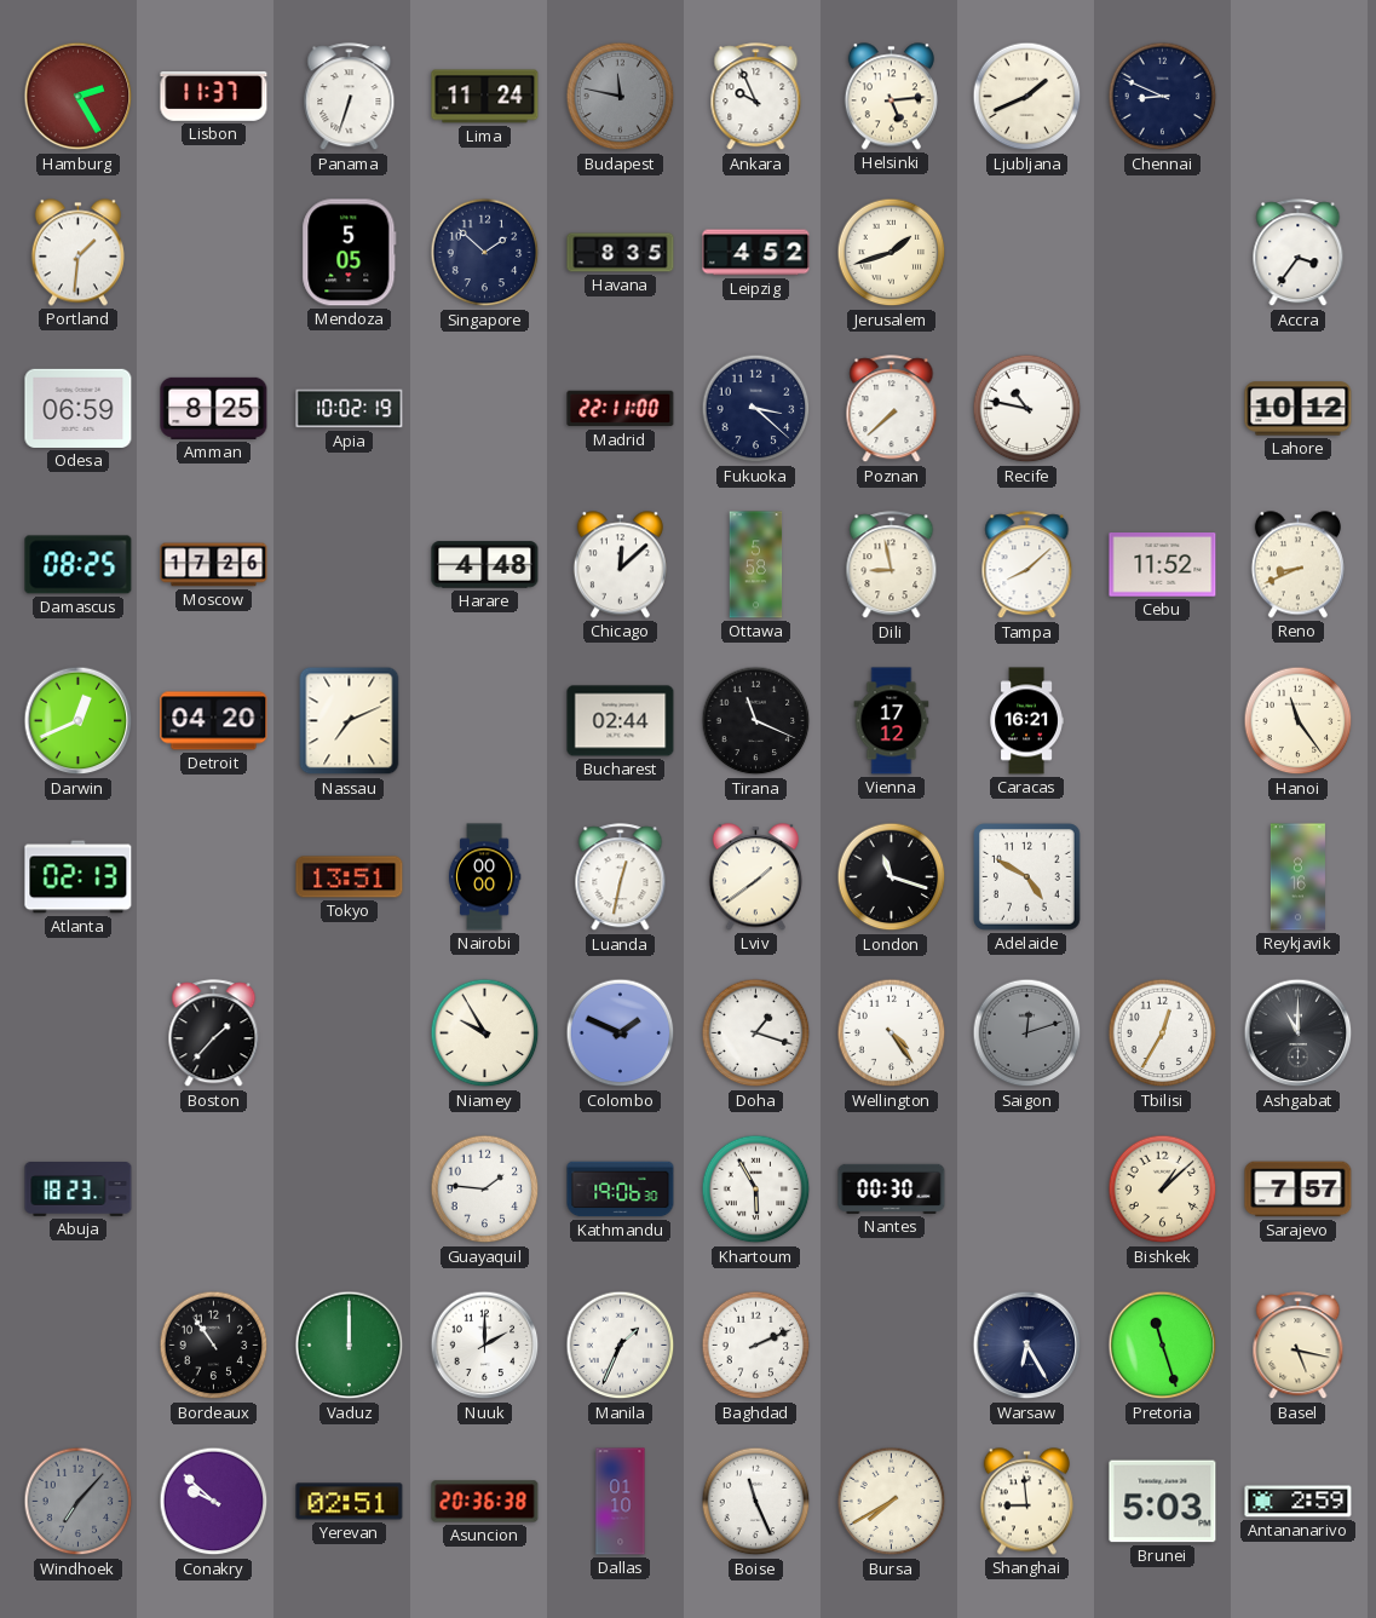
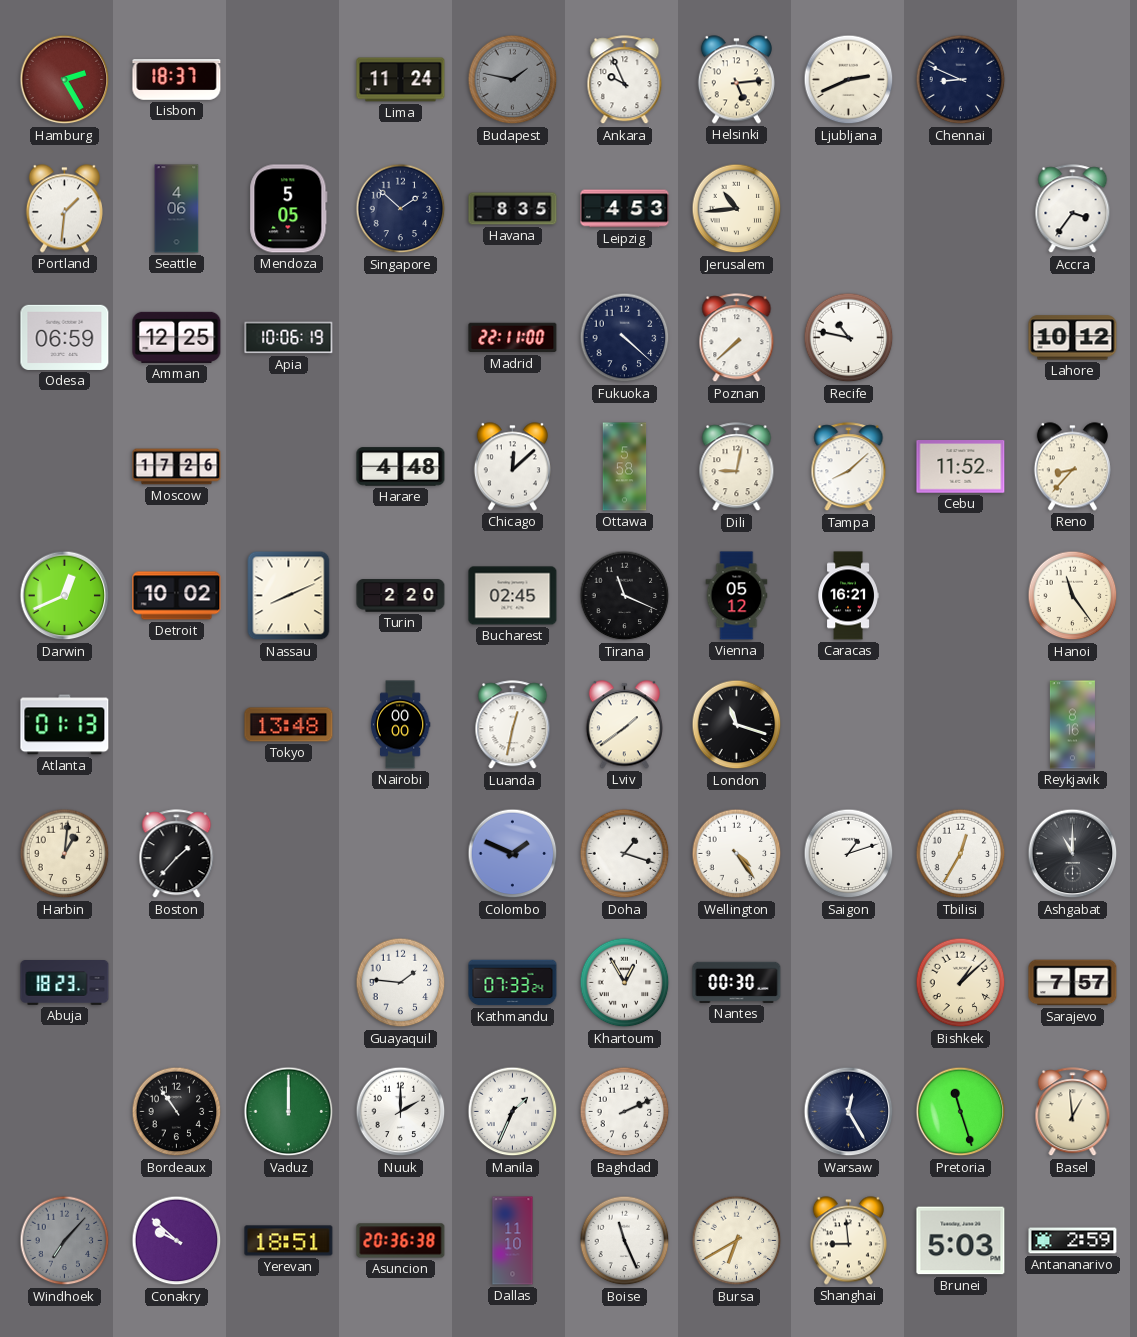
Lisbon: 11:37 -> 18:37 (177, 80)
Panama: 6:33 -> none (350, 97)
Budapest: 11:47 -> 1:47 (513, 80)
Ljubljana: 1:41 -> 2:41 (849, 80)
Seattle: none -> 4:06 (177, 209)
Leipzig: 4:52 -> 4:53 (625, 209)
Jerusalem: 1:42 -> 10:44 (737, 209)
Amman: 8:25 -> 12:25 (177, 337)
Apia: 10:02 -> 10:06 (289, 338)
Fukuoka: 3:22 -> 4:22 (625, 338)
Damascus: 08:25 -> none (79, 565)
Dili: 8:58 -> 9:02 (737, 467)
Reno: 8:41 -> 8:37 (1072, 467)
Detroit: 04:20 -> 10:02 (177, 596)
Nassau: 7:11 -> 8:11 (289, 596)
Turin: none -> 2:20 (401, 596)
Bucharest: 02:44 -> 02:45 (513, 596)
Vienna: 17:12 -> 05:12 (737, 596)
Atlanta: 02:13 -> 01:13 (65, 725)
Tokyo: 13:51 -> 13:48 (289, 725)
Adelaide: 4:50 -> none (1027, 877)
Harbin: none -> 1:01 (65, 854)
Niamey: 9:55 -> none (485, 1033)
Saigon: 12:12 -> 1:12 (849, 854)
Saigon dial: grey -> white (849, 854)
Kathmandu: 19:06 -> 07:33 (513, 983)
Khartoum: 5:55 -> 12:55 (625, 983)
Warsaw: 6:25 -> 12:25 (849, 1112)
Basel: 5:17 -> 12:59 (1073, 1112)
Yerevan: 02:51 -> 18:51 (289, 1241)
Dallas: 01:10 -> 11:10 (513, 1241)
Bursa: 7:40 -> 6:40 (737, 1241)
